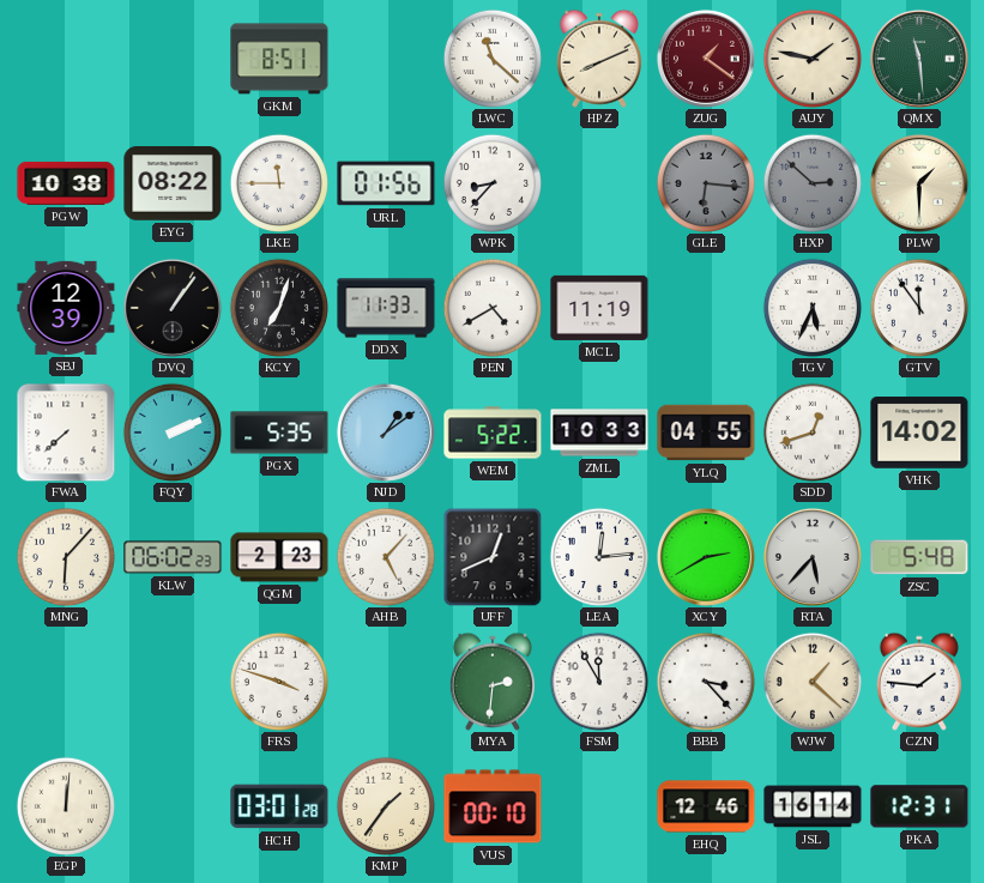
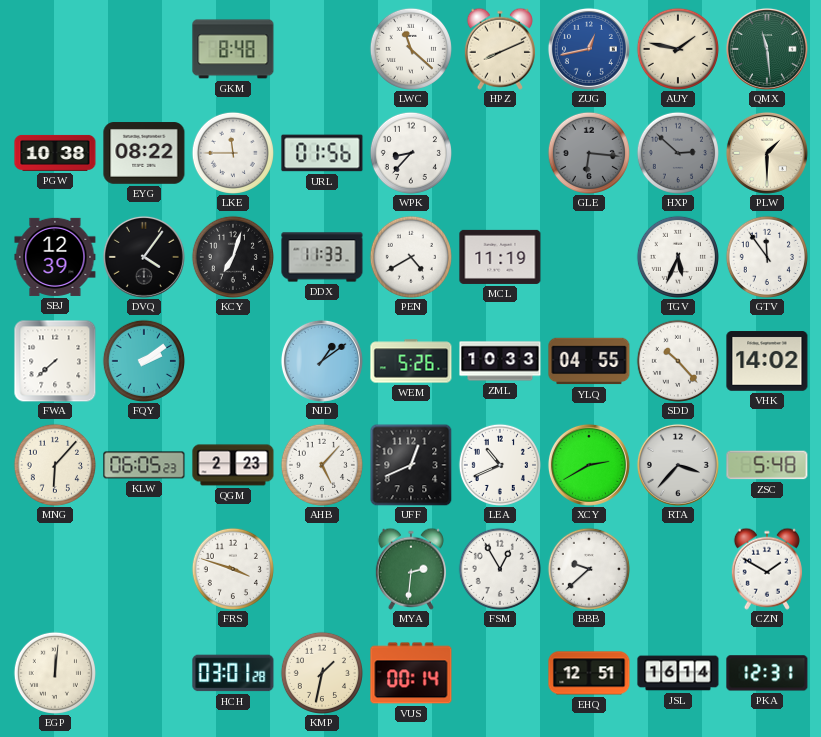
GKM: 8:51 -> 8:48 (233, 49)
ZUG: 1:21 -> 12:43 (589, 49)
ZUG dial: burgundy -> blue (589, 49)
DVQ: 1:06 -> 4:06 (144, 257)
FQY: 2:11 -> 2:09 (144, 361)
PGX: 5:35 -> none (279, 433)
WEM: 5:22 -> 5:26 (411, 361)
SDD: 12:42 -> 10:23 (678, 361)
KLW: 06:02 -> 06:05 (144, 465)
LEA: 12:14 -> 10:41 (500, 465)
RTA: 5:37 -> 3:37 (678, 465)
FSM: 11:55 -> 12:55 (500, 569)
BBB: 3:23 -> 9:38 (589, 569)
WJW: 1:22 -> none (813, 682)
CZN: 1:46 -> 1:50 (767, 569)
KMP: 1:36 -> 1:32 (322, 673)
VUS: 00:10 -> 00:14 (411, 673)
EHQ: 12:46 -> 12:51 (589, 673)
